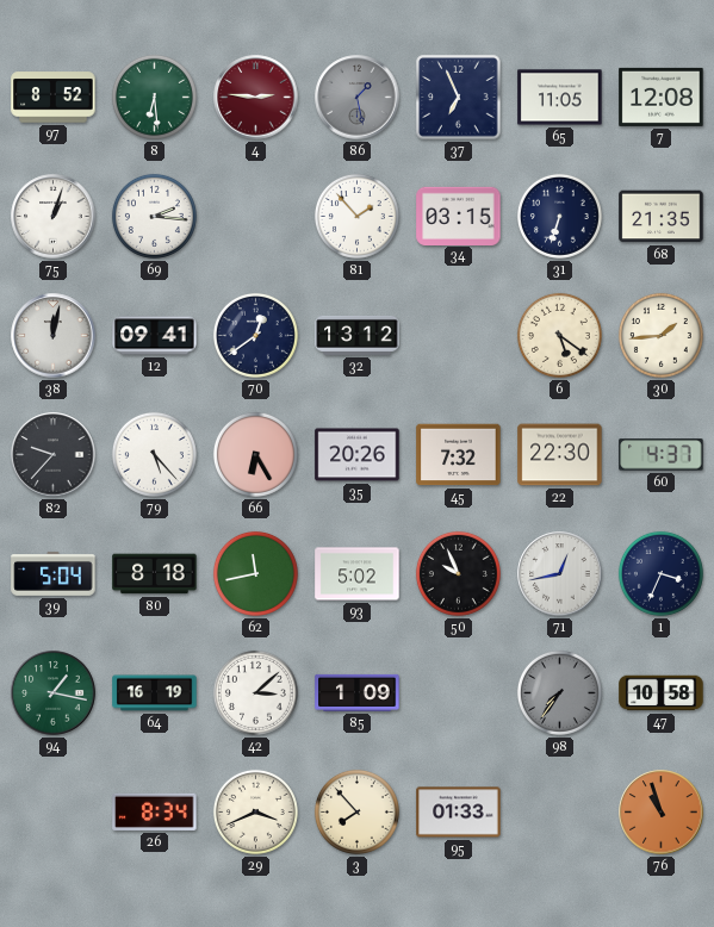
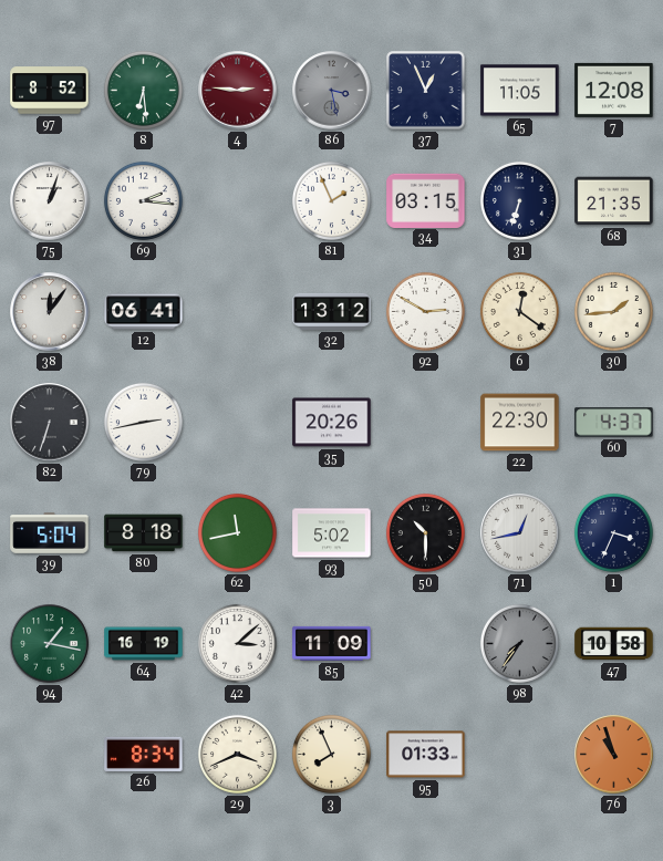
86: 1:28 -> 3:28 (332, 91)
37: 6:56 -> 12:56 (426, 91)
81: 1:53 -> 1:56 (331, 200)
38: 12:02 -> 12:06 (50, 312)
12: 09:41 -> 06:41 (144, 312)
70: 12:39 -> none (255, 335)
92: none -> 2:50 (425, 311)
6: 5:21 -> 12:21 (519, 311)
82: 9:37 -> 6:33 (50, 423)
79: 5:23 -> 2:43 (143, 422)
66: 6:25 -> none (255, 454)
45: 7:32 -> none (459, 455)
50: 9:56 -> 10:30 (425, 532)
85: 1:09 -> 11:09 (332, 643)
3: 7:53 -> 7:56 (331, 754)
